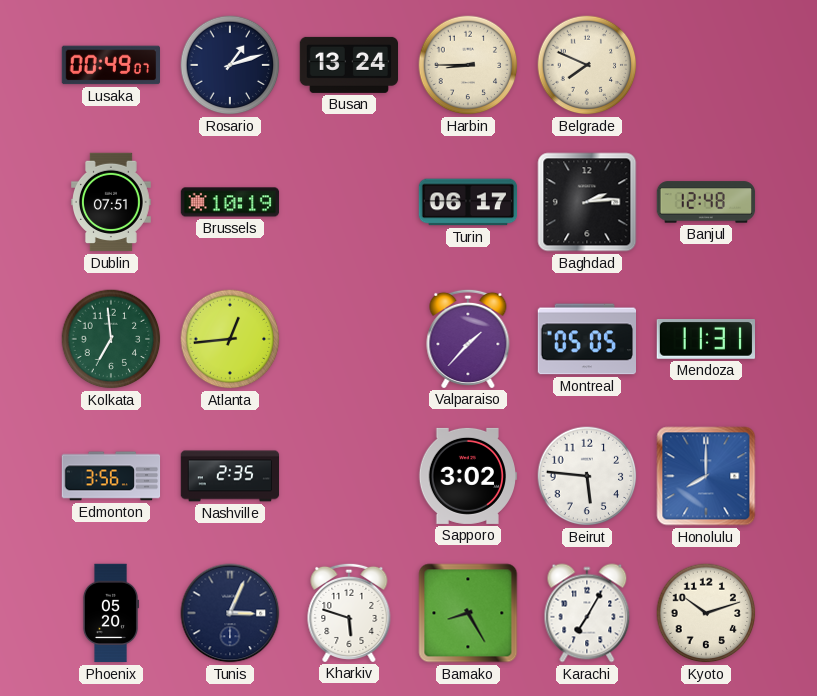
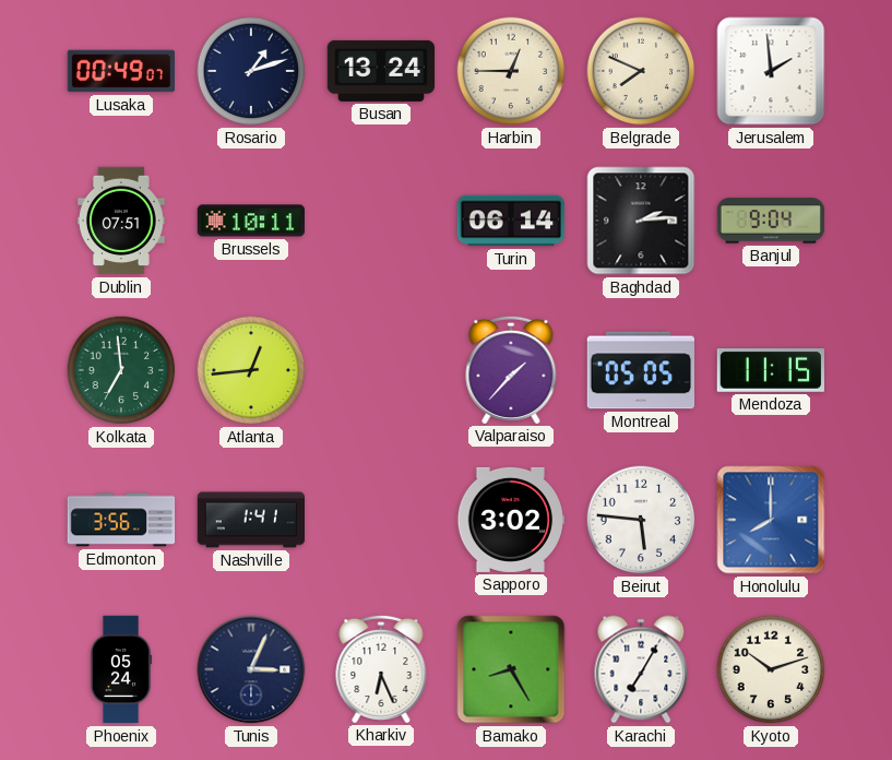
Harbin: 8:45 -> 12:45 (511, 71)
Jerusalem: none -> 1:59 (771, 71)
Brussels: 10:19 -> 10:11 (251, 221)
Turin: 06:17 -> 06:14 (511, 221)
Banjul: 12:48 -> 9:04 (771, 221)
Mendoza: 11:31 -> 11:15 (770, 371)
Nashville: 2:35 -> 1:41 (251, 520)
Phoenix: 05:20 -> 05:24 (121, 669)
Kharkiv: 5:48 -> 6:26 (381, 668)
